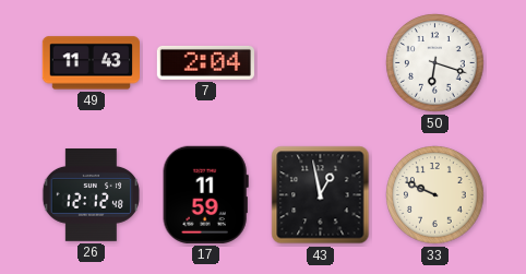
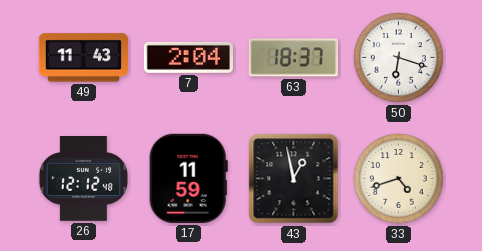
63: none -> 18:37 (293, 58)
33: 9:49 -> 4:42 (399, 179)
